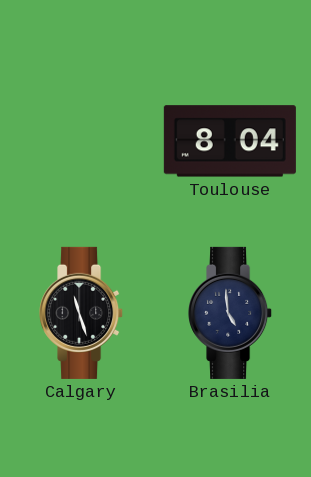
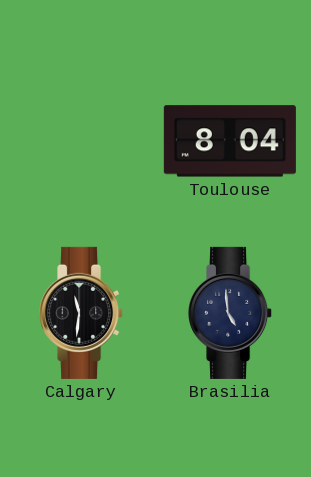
Calgary: 11:27 -> 11:31 (82, 313)
